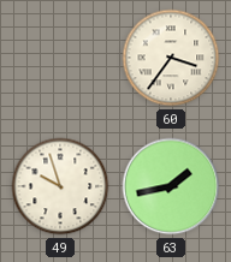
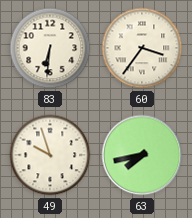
83: none -> 6:31 (50, 48)
63: 1:43 -> 7:43 (142, 155)
